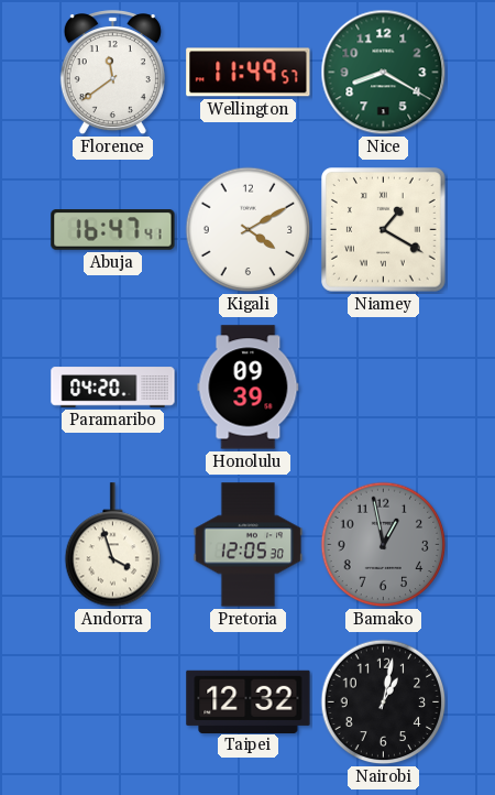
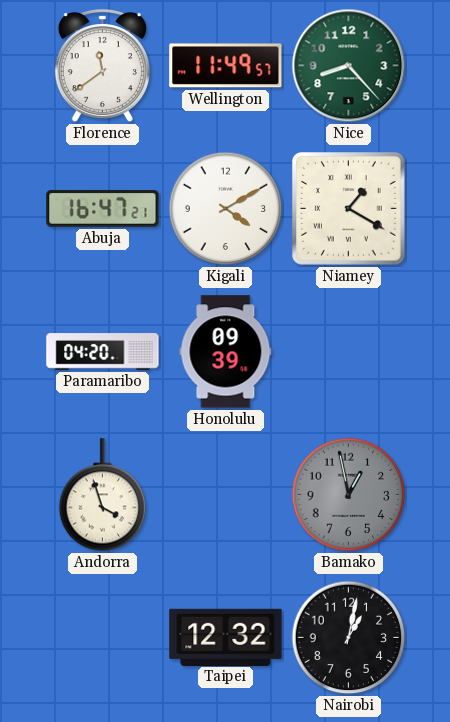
Nice: 8:20 -> 8:23 (349, 66)
Abuja: 16:47:41 -> 16:47:21 (103, 209)
Pretoria: 12:05 -> none (249, 545)
